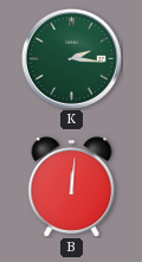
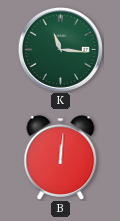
K: 2:16 -> 11:16 (60, 49)
